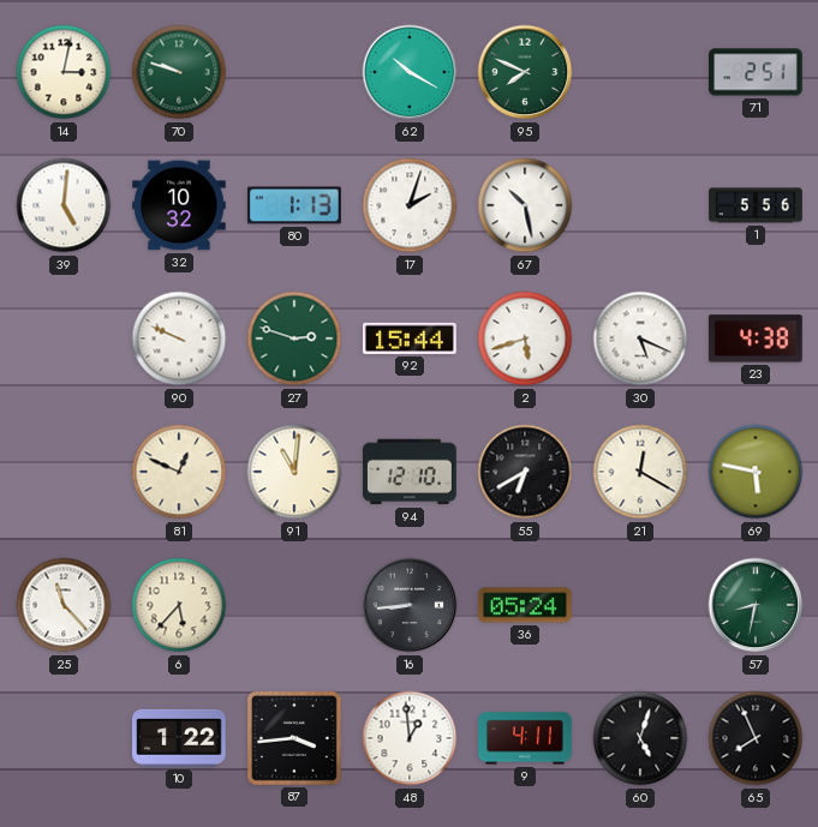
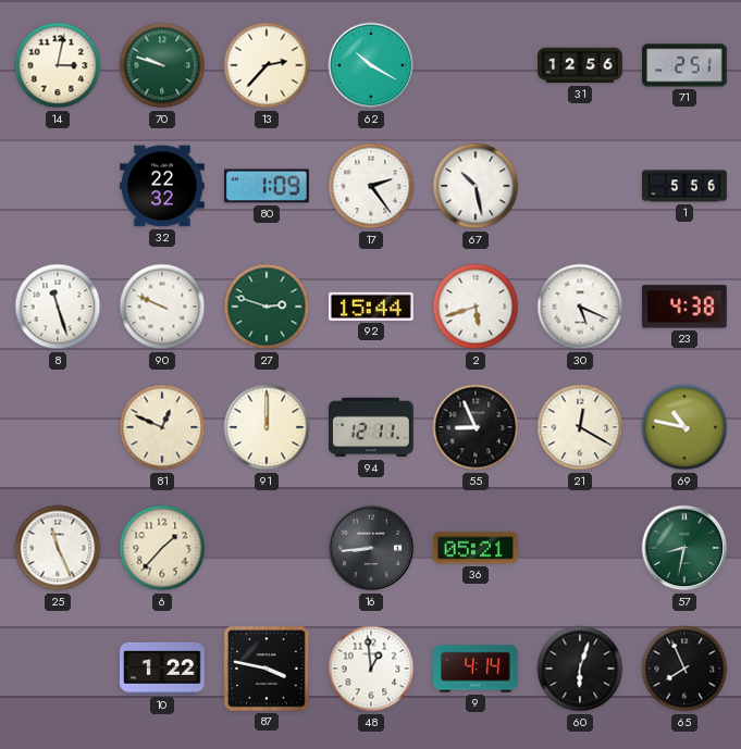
13: none -> 2:37 (267, 65)
95: 7:49 -> none (525, 72)
31: none -> 12:56 (581, 65)
39: 5:01 -> none (64, 205)
32: 10:32 -> 22:32 (163, 186)
80: 1:13 -> 1:09 (268, 186)
17: 2:03 -> 2:24 (371, 186)
8: none -> 11:27 (58, 307)
91: 11:01 -> 12:00 (267, 427)
94: 12:10 -> 12:11 (372, 427)
55: 6:40 -> 8:56 (476, 427)
69: 5:47 -> 10:47 (684, 427)
25: 11:23 -> 11:26 (58, 548)
6: 5:37 -> 1:37 (162, 548)
36: 05:24 -> 05:21 (476, 548)
87: 3:44 -> 3:47 (268, 670)
9: 4:11 -> 4:14 (477, 669)
60: 5:03 -> 6:03 (580, 669)
